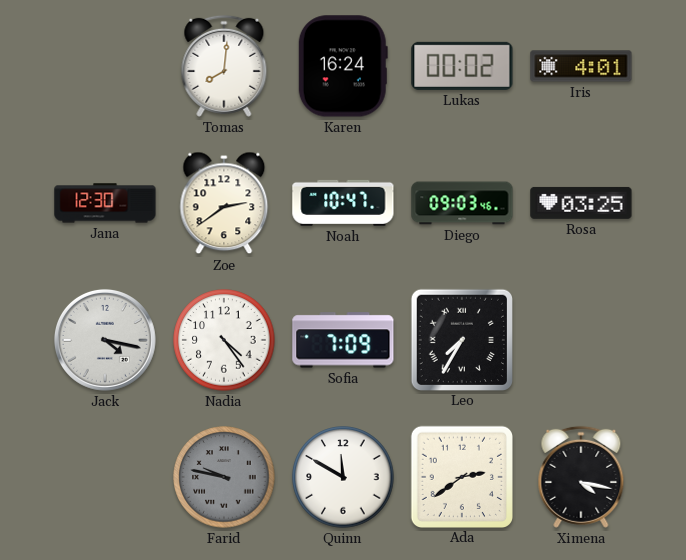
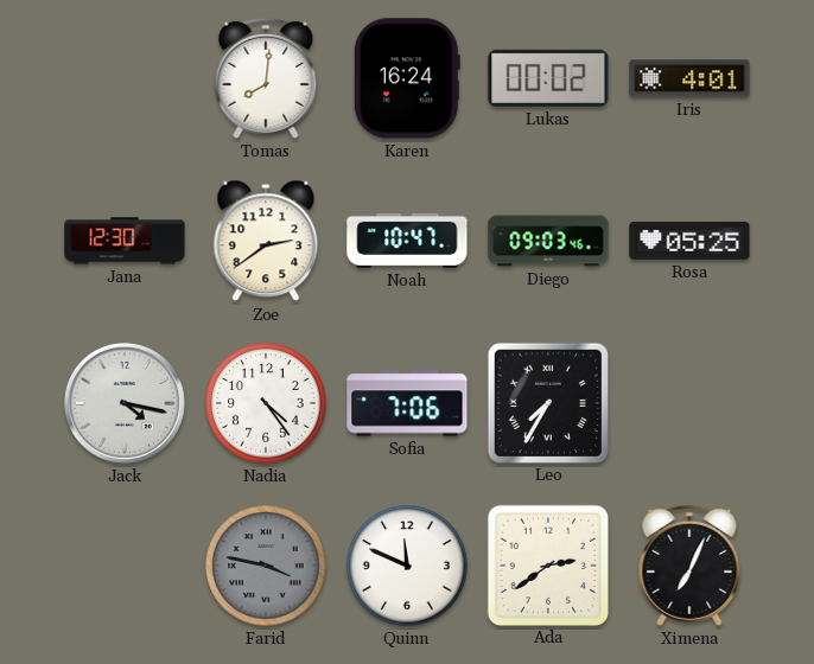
Rosa: 03:25 -> 05:25 (689, 241)
Sofia: 7:09 -> 7:06 (407, 403)
Farid: 9:47 -> 3:47 (266, 566)
Quinn: 11:50 -> 11:49 (407, 566)
Ximena: 4:17 -> 7:04 (689, 566)
